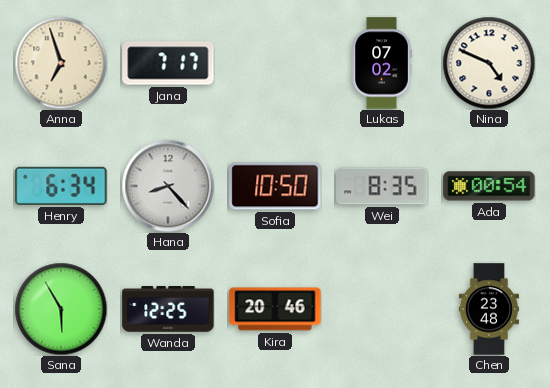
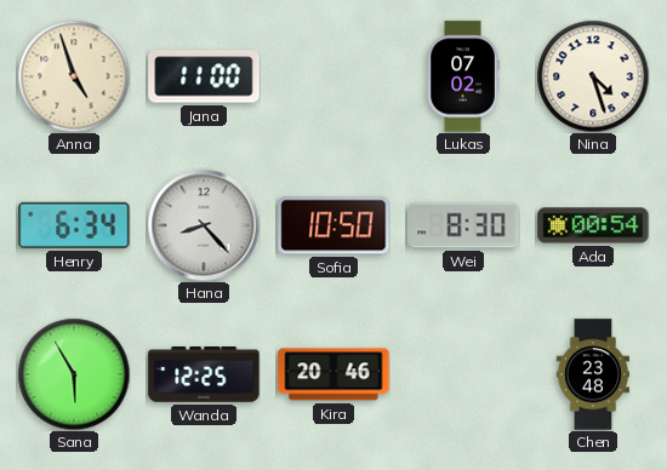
Anna: 6:57 -> 4:57 (74, 76)
Jana: 7:17 -> 11:00 (204, 76)
Nina: 4:49 -> 4:27 (593, 76)
Wei: 8:35 -> 8:30 (463, 225)
